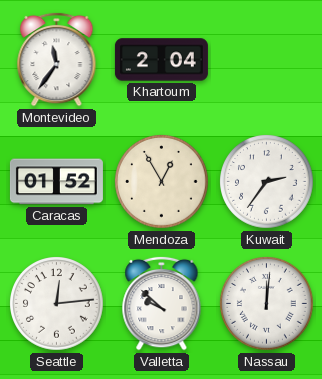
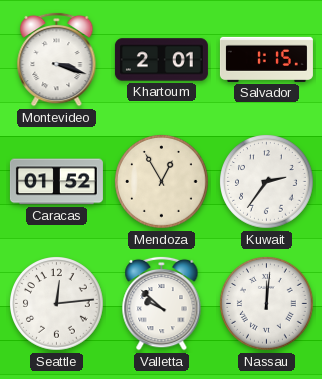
Montevideo: 11:36 -> 3:18 (57, 59)
Khartoum: 2:04 -> 2:01 (161, 60)
Salvador: none -> 1:15 (266, 59)
